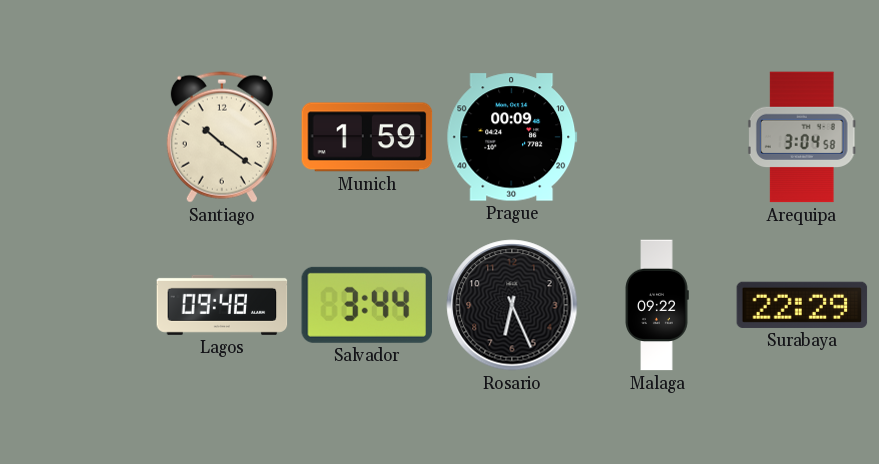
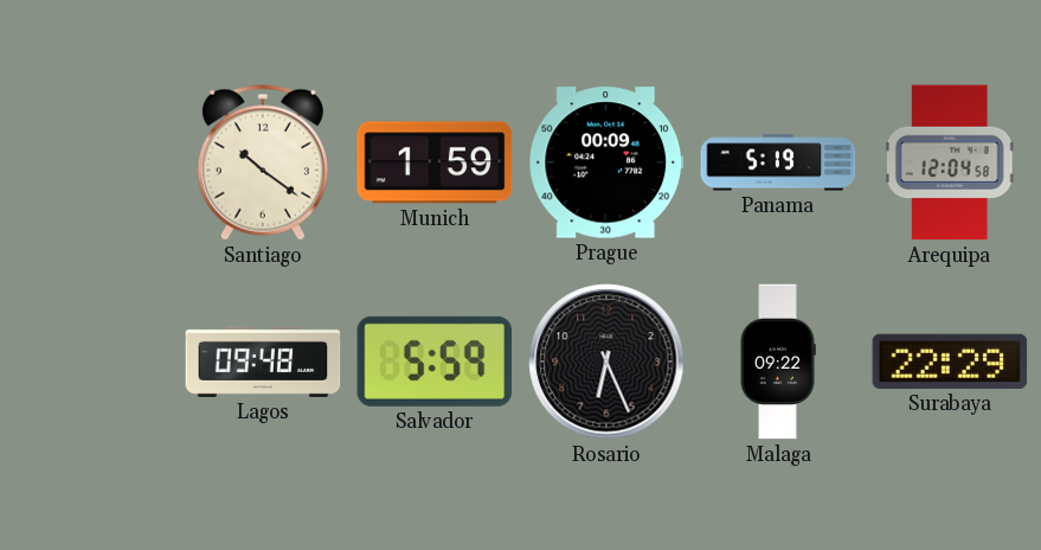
Panama: none -> 5:19 (778, 162)
Arequipa: 3:04 -> 12:04 (950, 162)
Salvador: 3:44 -> 5:59 (435, 362)
